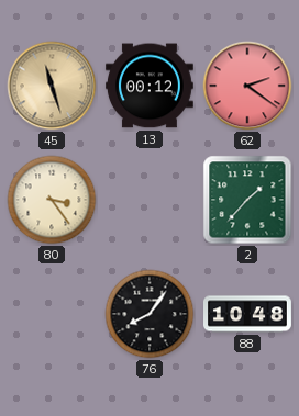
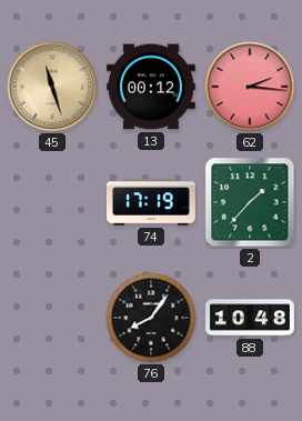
62: 2:21 -> 2:16 (250, 87)
80: 3:24 -> none (52, 200)
74: none -> 17:19 (151, 202)
